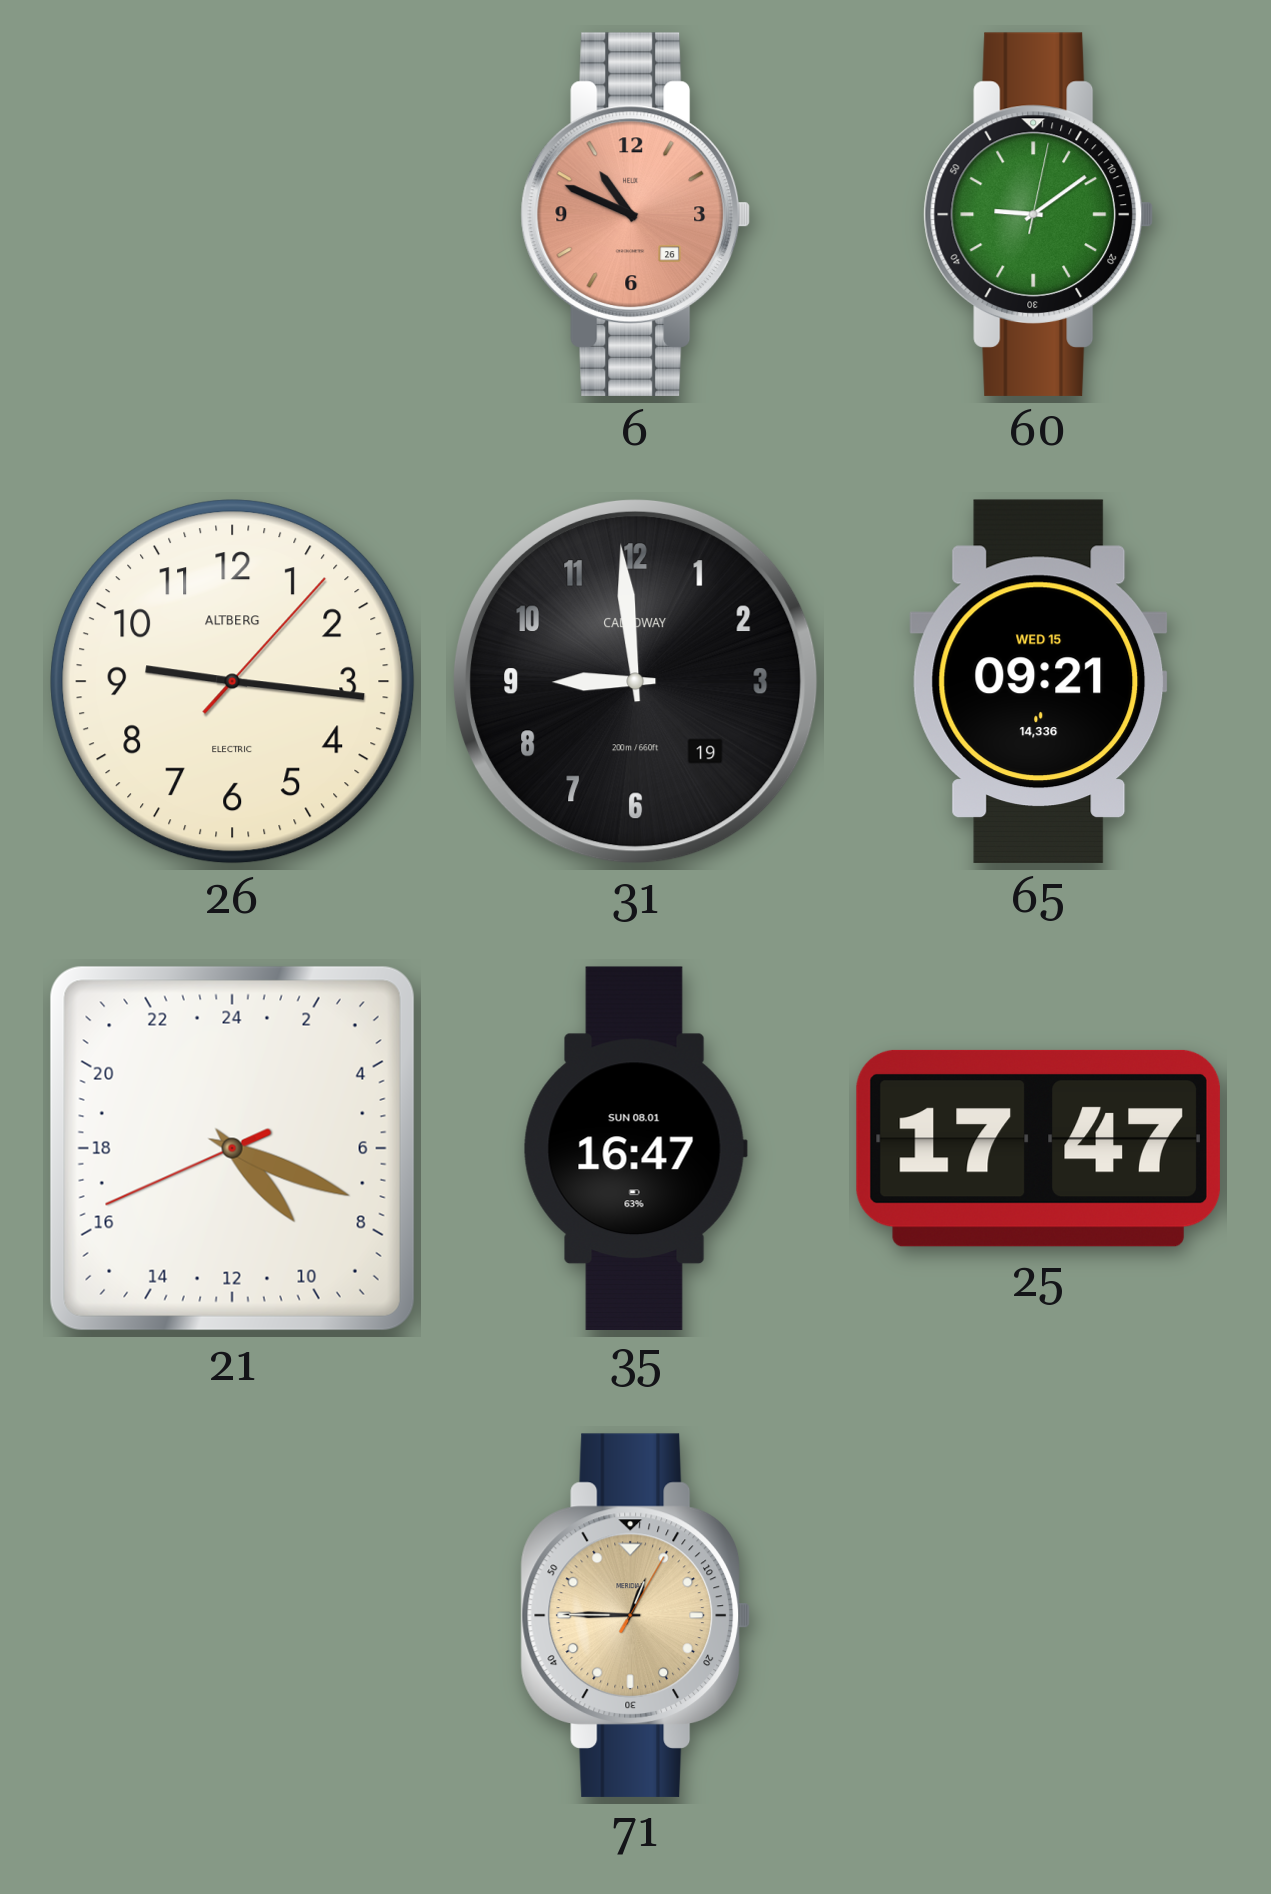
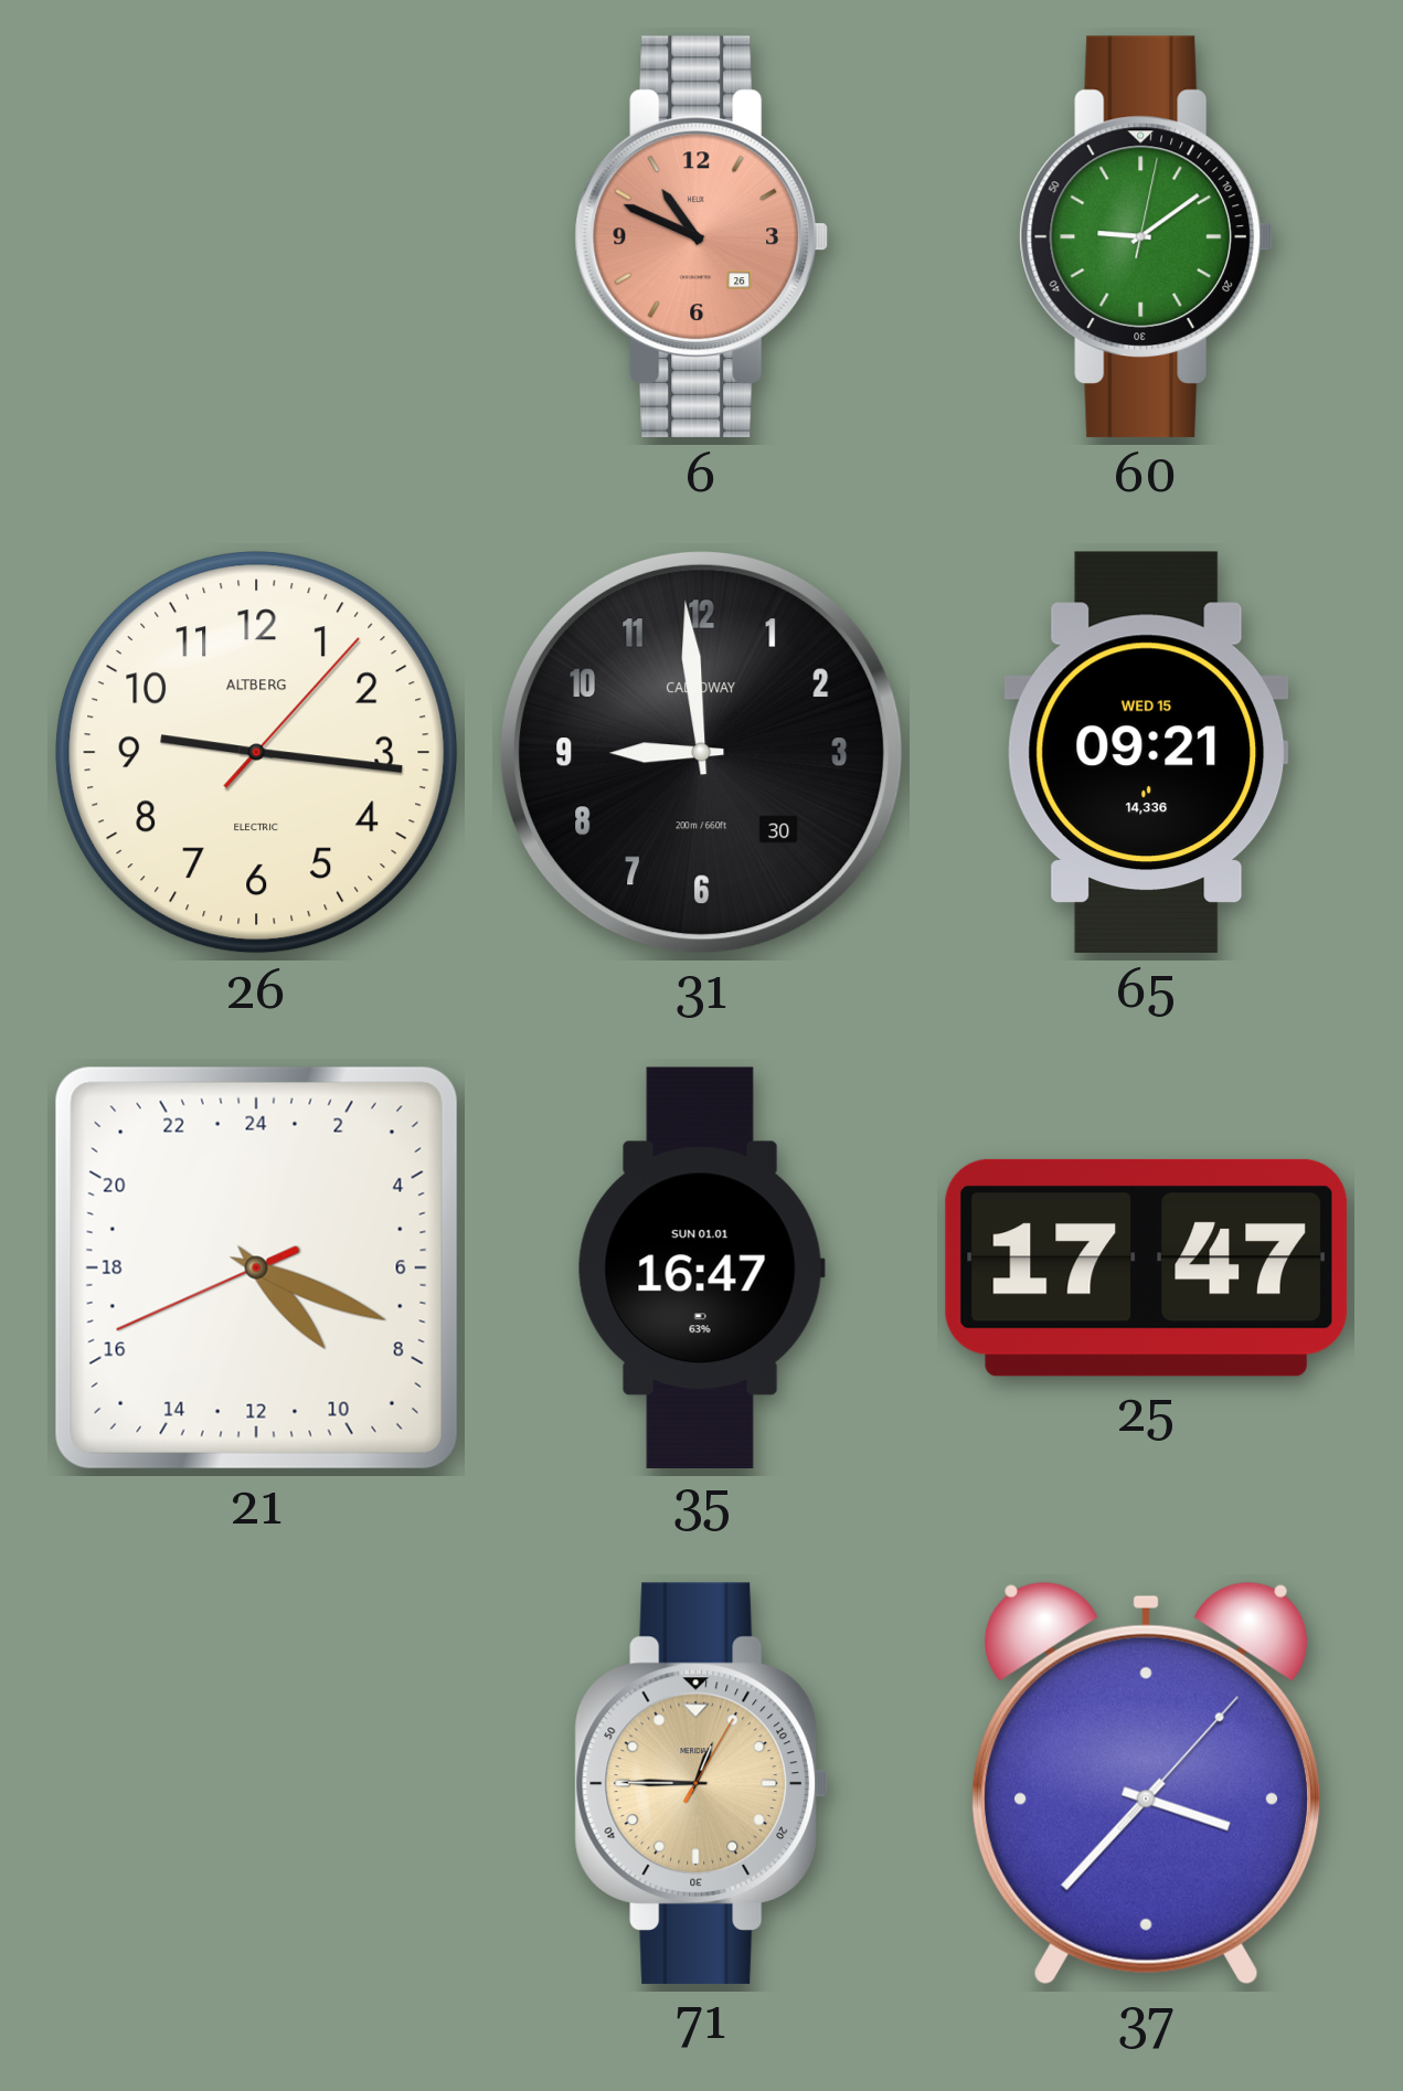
31 date: 19 -> 30 (701, 752)
35 date: SUN 08.01 -> SUN 01.01 (701, 1267)
37: none -> 3:37 (1147, 1783)
